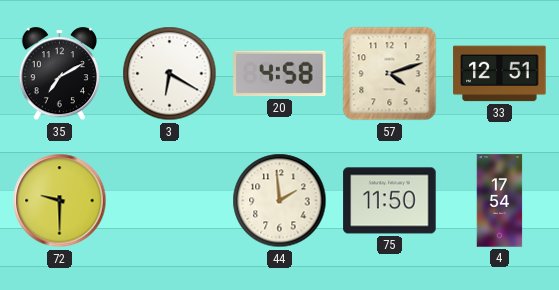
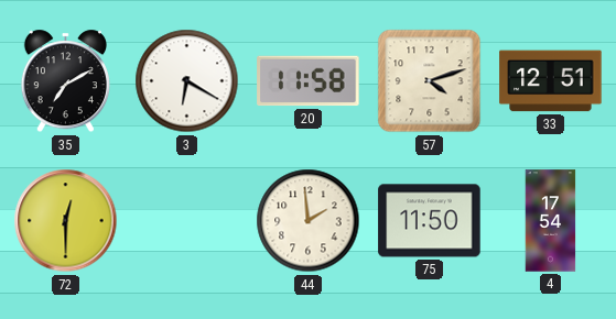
20: 4:58 -> 11:58 (309, 81)
72: 9:30 -> 12:30 (66, 221)
